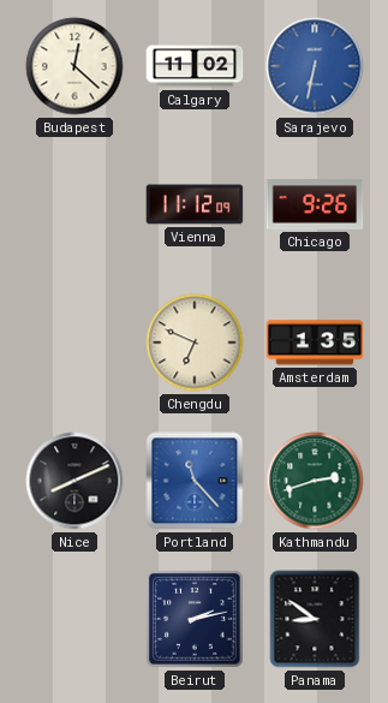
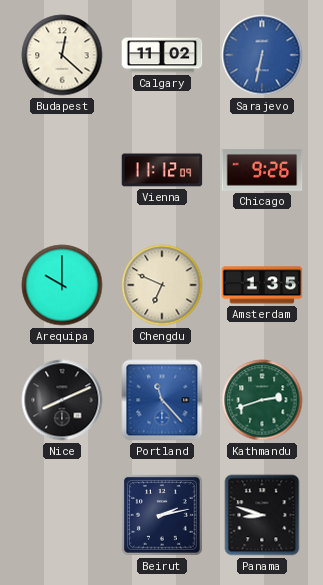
Arequipa: none -> 10:00 (62, 285)
Panama: 8:51 -> 8:48 (262, 515)
